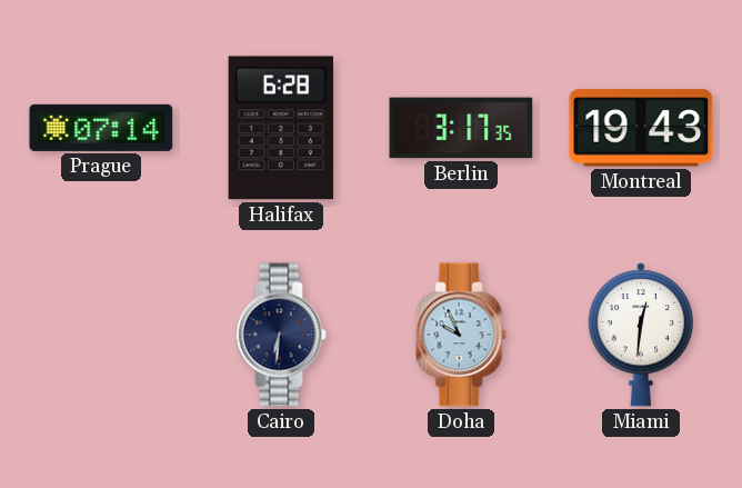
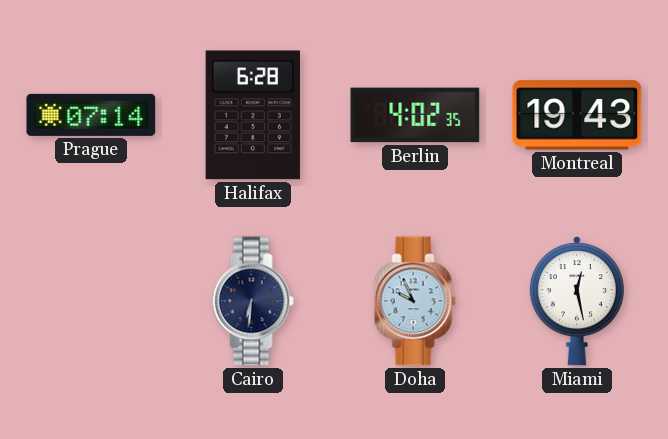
Berlin: 3:17 -> 4:02 (415, 115)
Miami: 12:31 -> 12:28 (577, 302)
